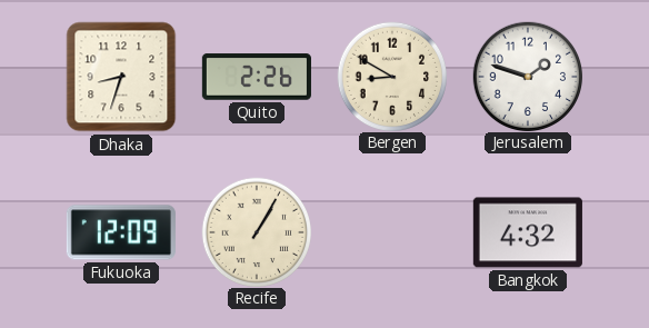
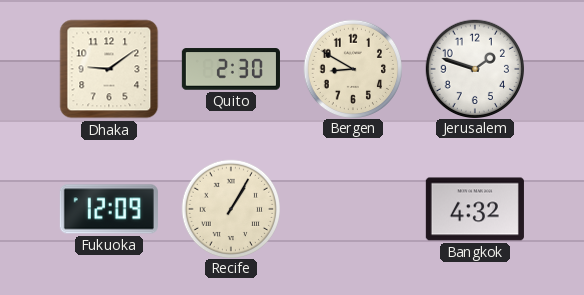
Dhaka: 8:33 -> 9:09 (109, 69)
Quito: 2:26 -> 2:30 (231, 69)
